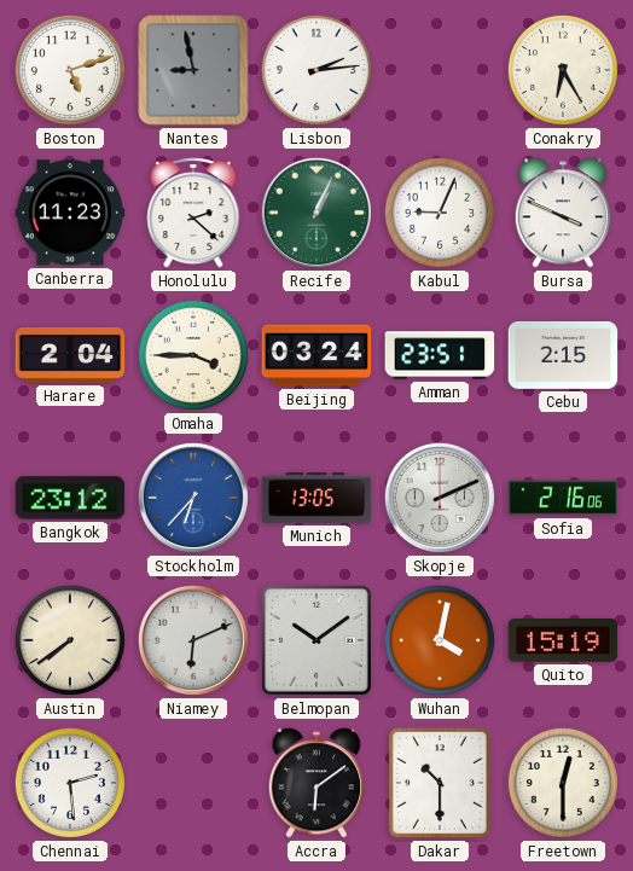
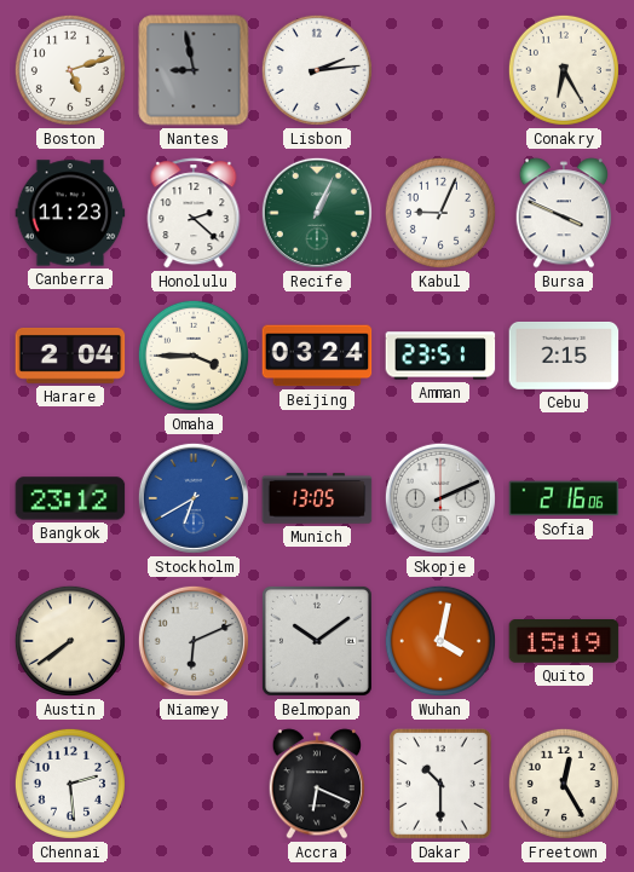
Stockholm: 6:37 -> 6:40 (194, 498)
Accra: 6:09 -> 6:19 (317, 784)
Freetown: 12:30 -> 12:25 (564, 784)
